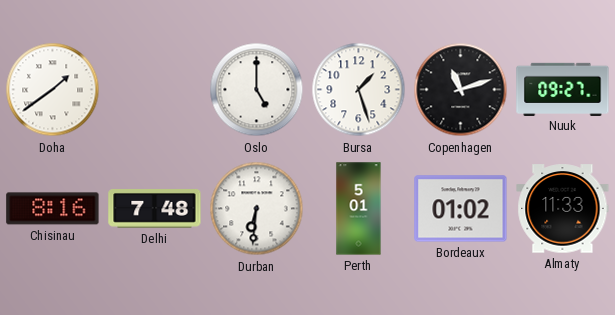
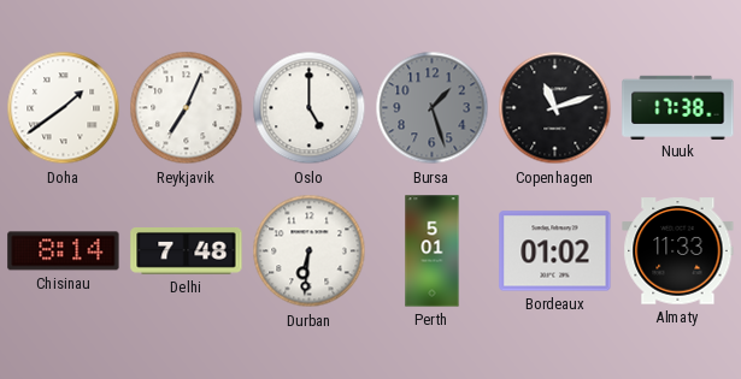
Reykjavik: none -> 7:04 (187, 108)
Bursa dial: white -> grey (433, 108)
Nuuk: 09:27 -> 17:38 (678, 107)
Chisinau: 8:16 -> 8:14 (64, 251)
